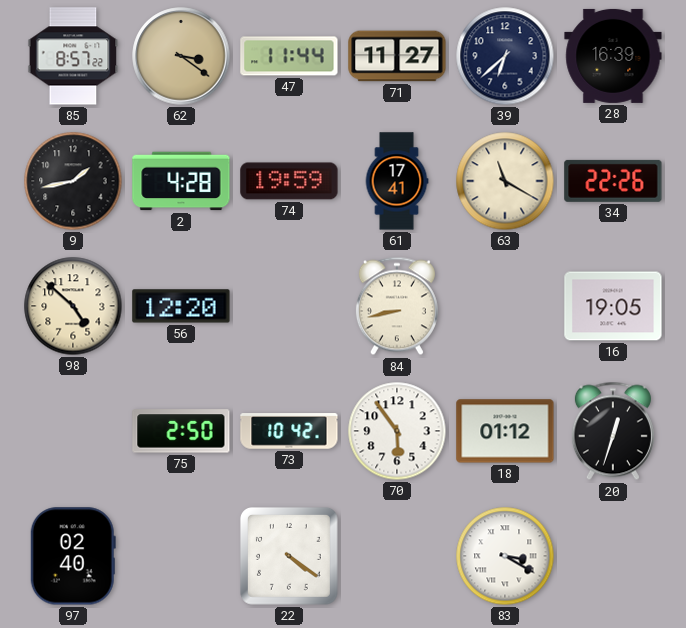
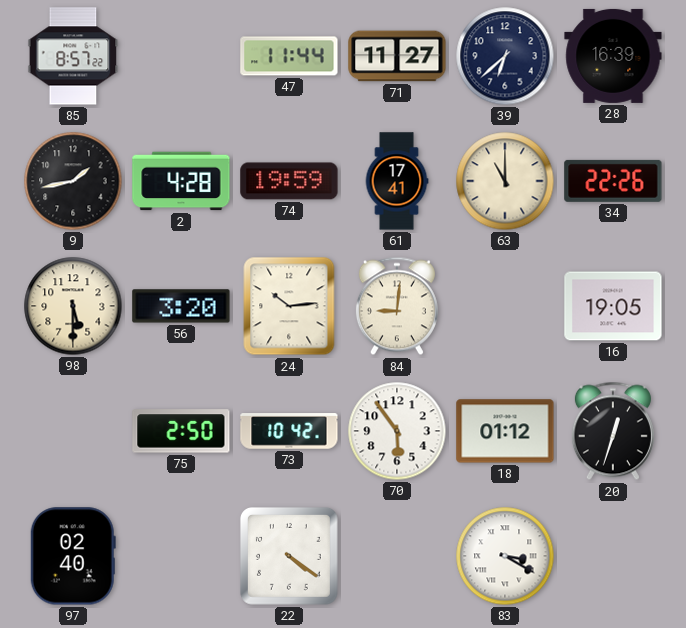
62: 3:21 -> none (181, 56)
63: 11:20 -> 11:00 (505, 181)
98: 4:52 -> 5:30 (73, 306)
56: 12:20 -> 3:20 (181, 306)
24: none -> 10:14 (289, 306)
84: 8:43 -> 9:01 (397, 306)
